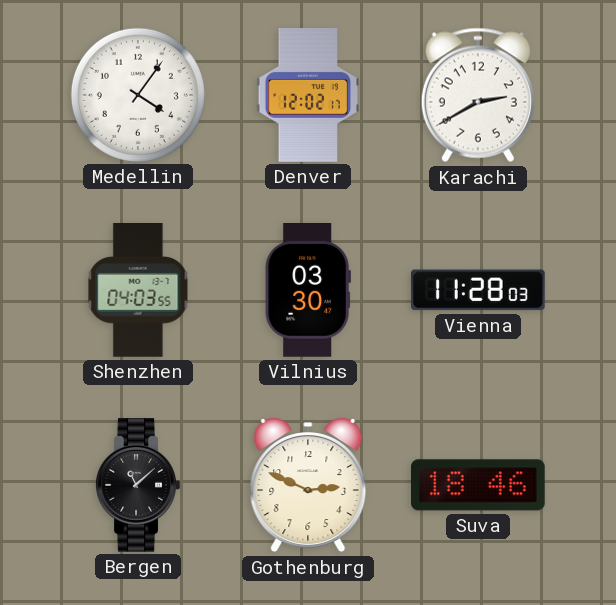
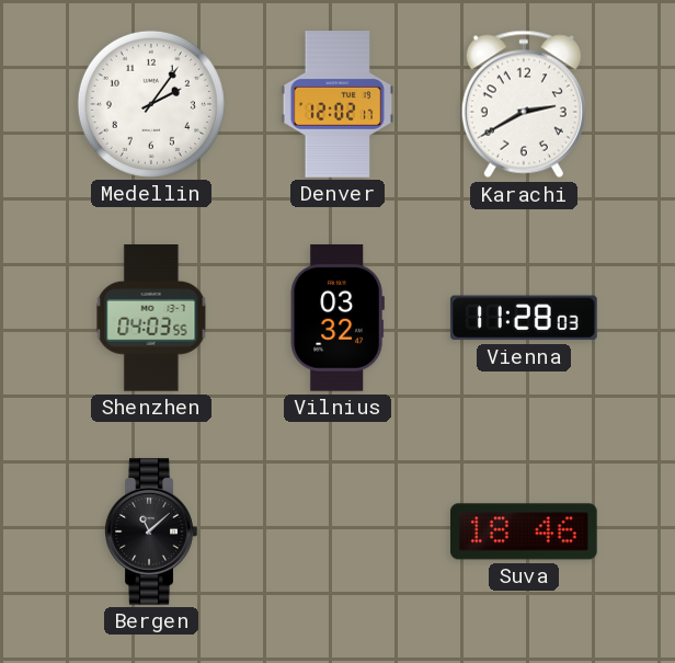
Medellin: 4:06 -> 2:06 (151, 104)
Vilnius: 03:30 -> 03:32 (337, 319)
Gothenburg: 2:49 -> none (308, 486)
